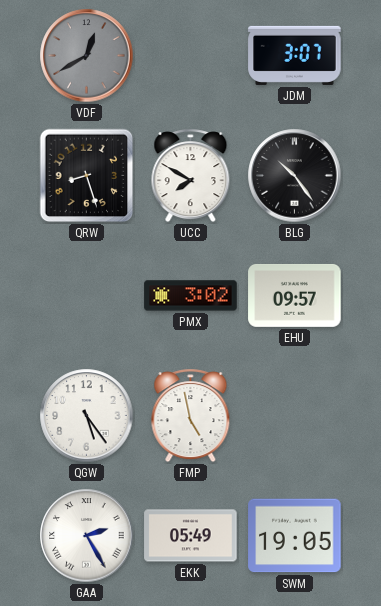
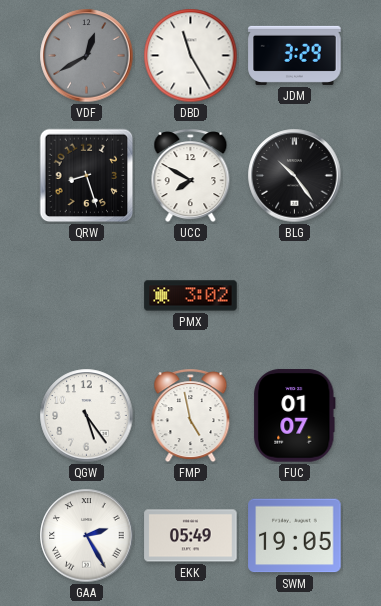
DBD: none -> 11:25 (191, 56)
JDM: 3:07 -> 3:29 (295, 55)
EHU: 09:57 -> none (295, 295)
FUC: none -> 01:07 (295, 416)
